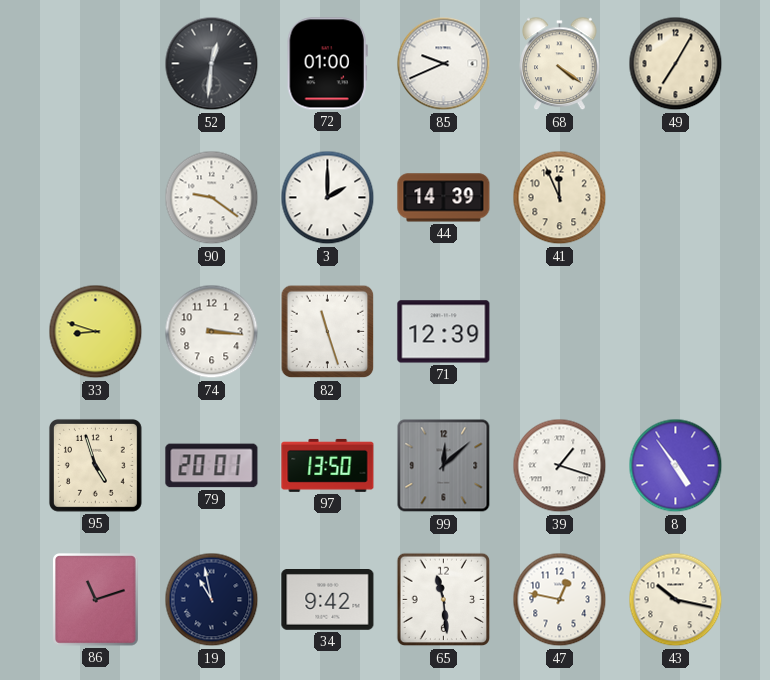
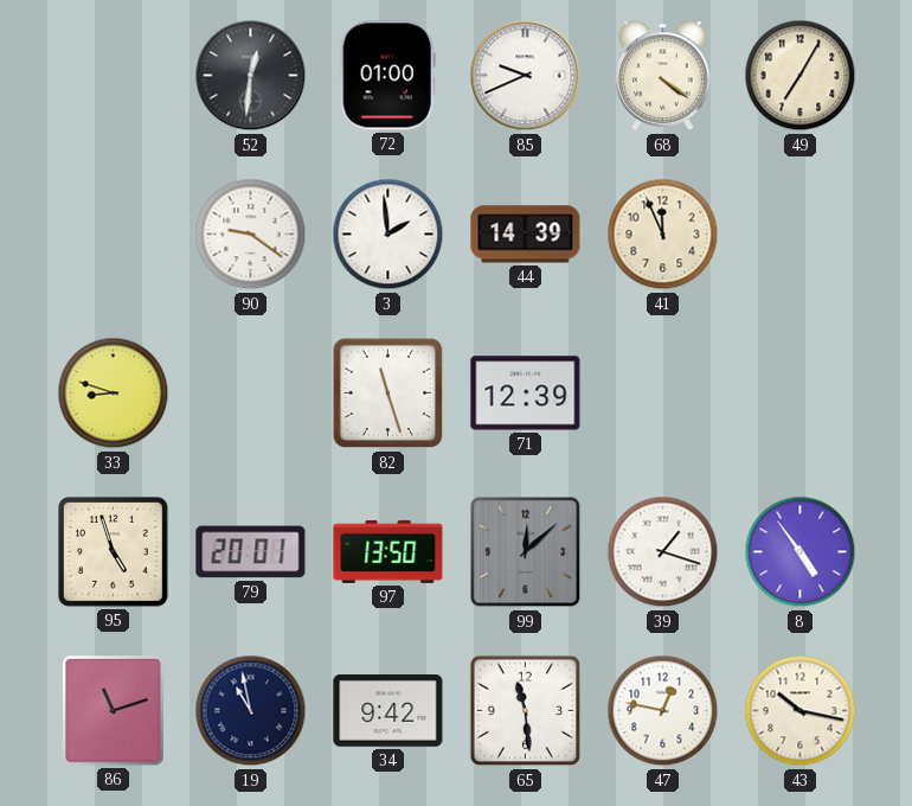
3: 2:00 -> 1:59 (388, 235)
74: 3:16 -> none (212, 332)
